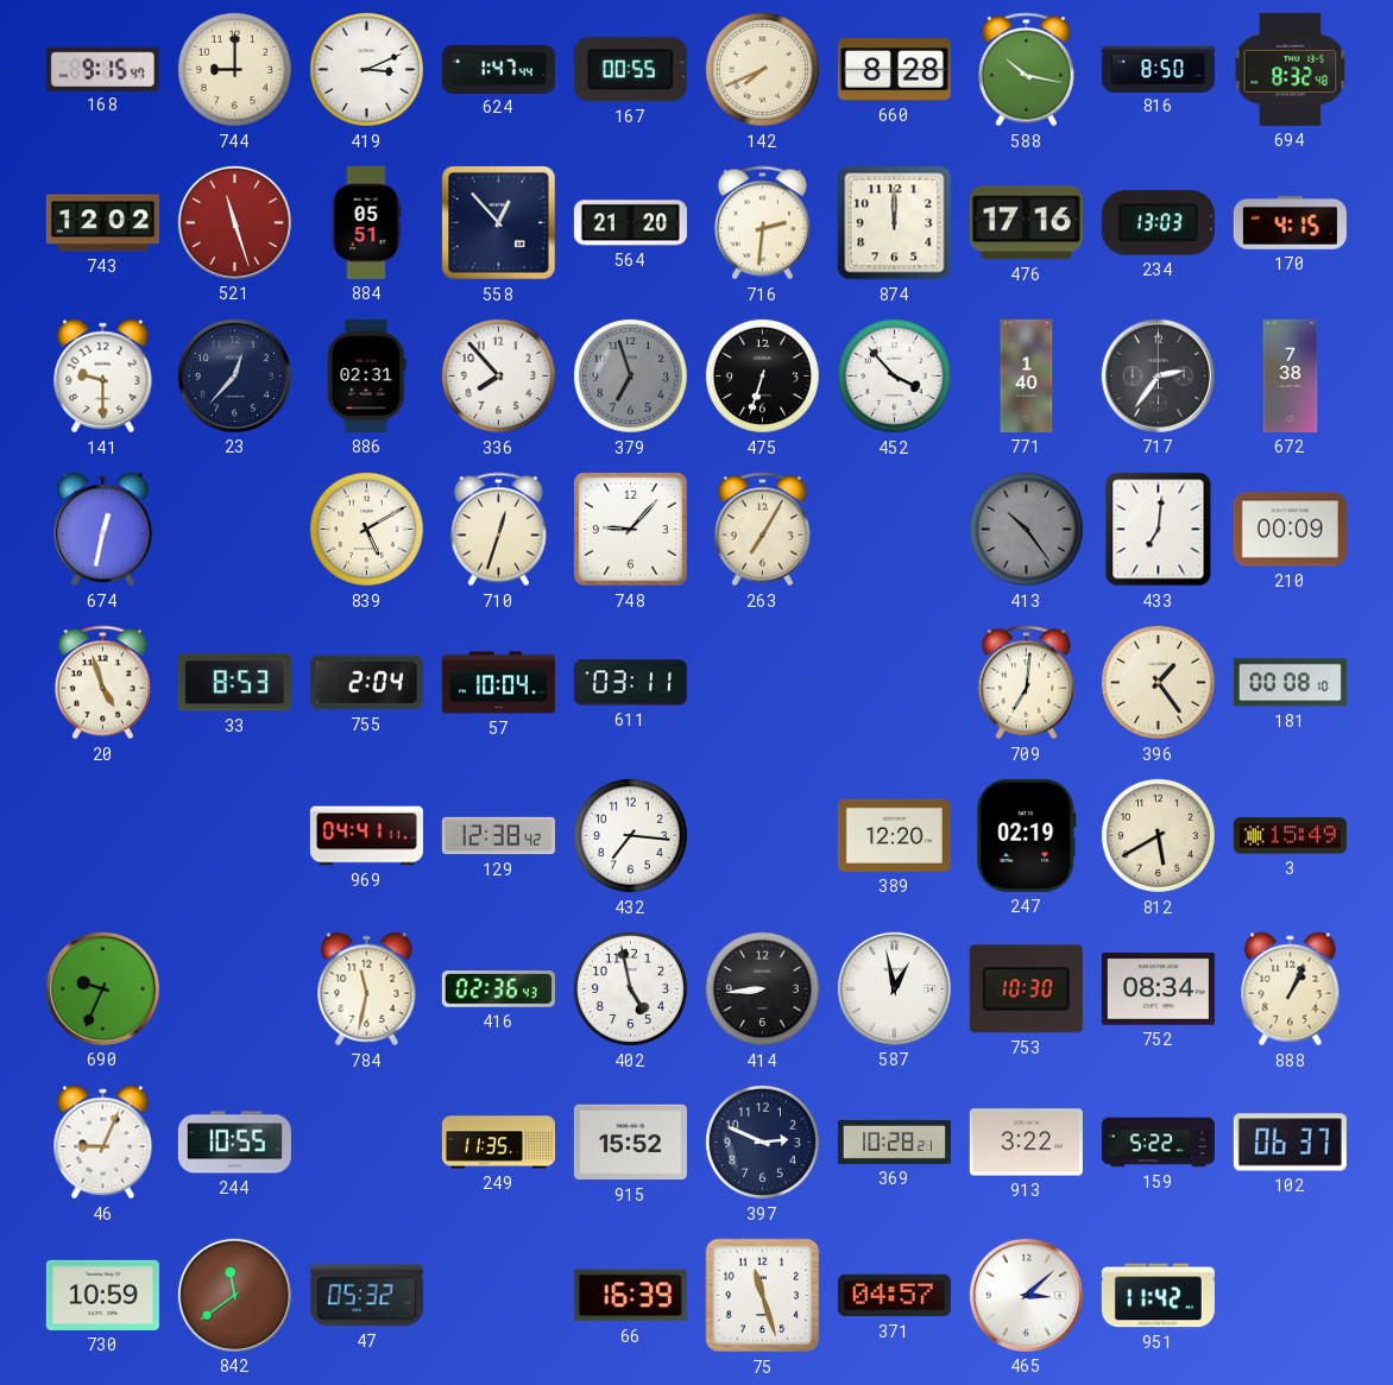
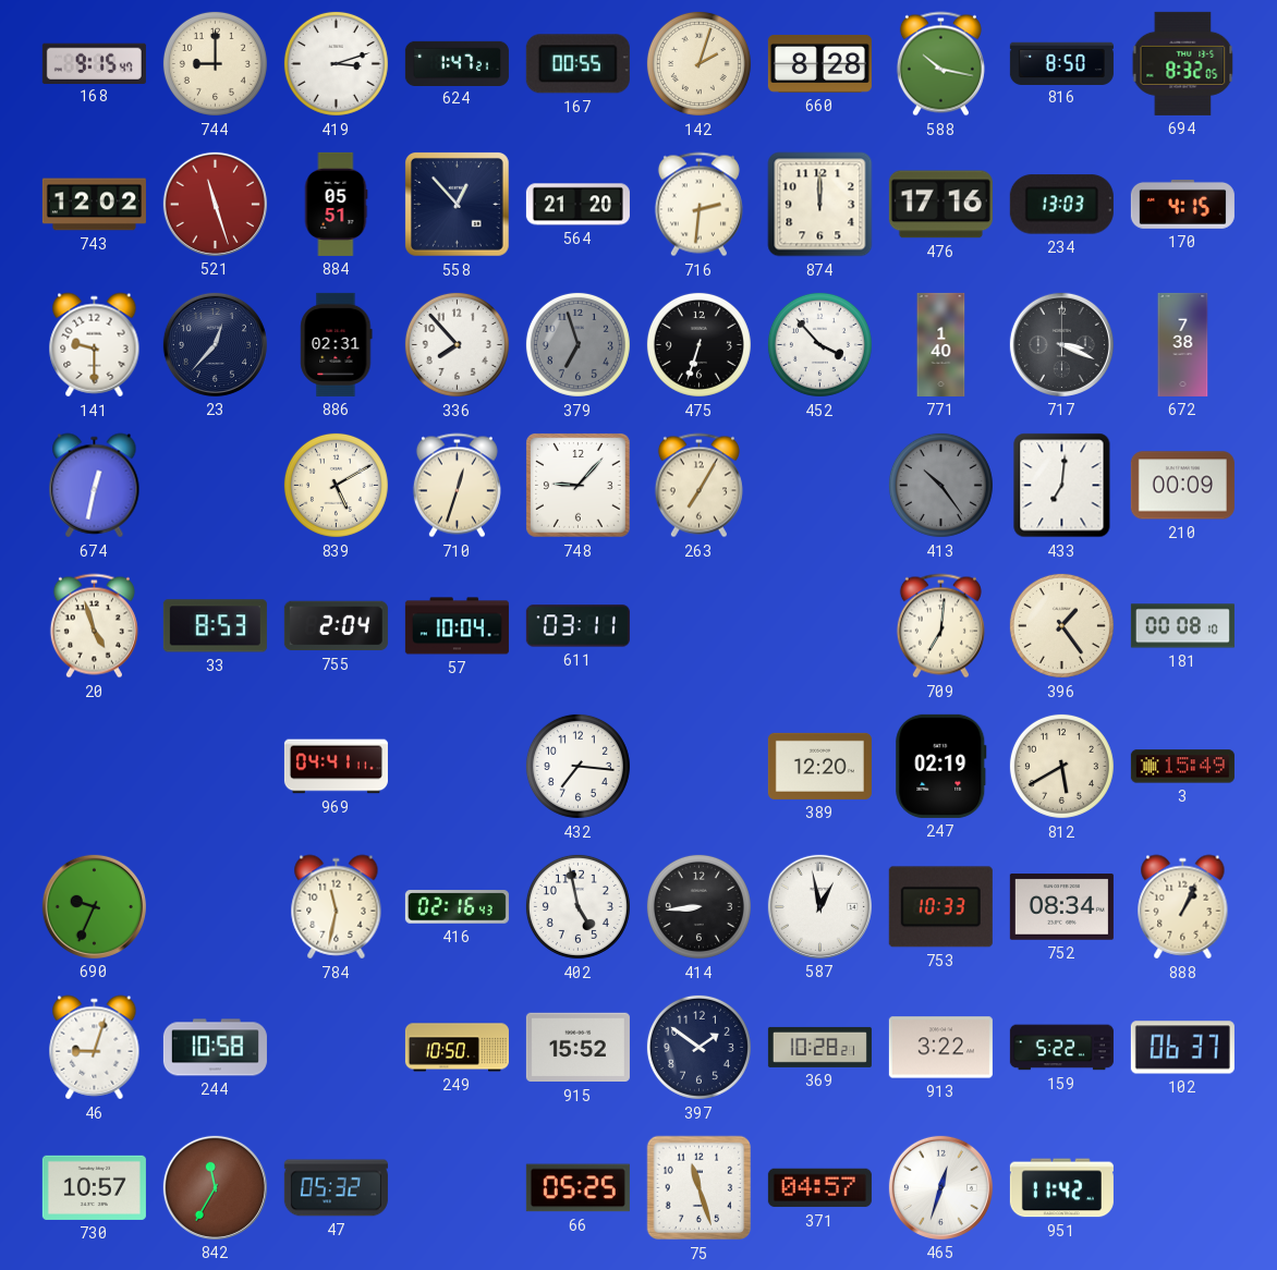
419: 3:11 -> 3:12 (336, 63)
624: 1:47:44 -> 1:47:21 (457, 63)
142: 7:41 -> 2:03 (698, 63)
694: 8:32:48 -> 8:32:05 (1183, 63)
717: 2:36 -> 3:19 (1061, 344)
129: 12:38 -> none (498, 836)
416: 02:36 -> 02:16 (457, 907)
753: 10:30 -> 10:33 (940, 907)
46: 9:04 -> 9:03 (95, 1048)
244: 10:55 -> 10:58 (215, 1048)
249: 11:35 -> 10:50 (457, 1048)
397: 2:49 -> 1:51 (698, 1047)
730: 10:59 -> 10:57 (94, 1187)
842: 11:39 -> 11:35 (215, 1187)
66: 16:39 -> 05:25 (577, 1188)
465: 3:08 -> 12:33 (940, 1187)
